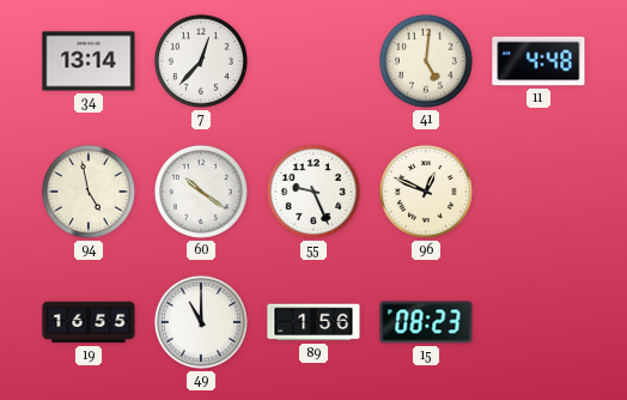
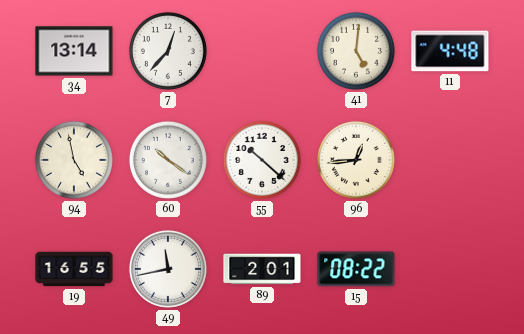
55: 9:26 -> 10:22 (262, 160)
96: 12:49 -> 12:44 (356, 160)
49: 11:00 -> 11:43 (168, 269)
89: 1:56 -> 2:01 (262, 269)
15: 08:23 -> 08:22 (356, 269)
